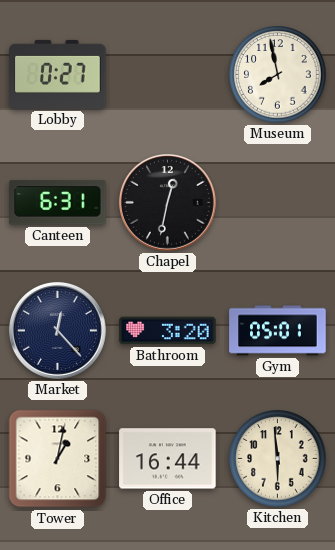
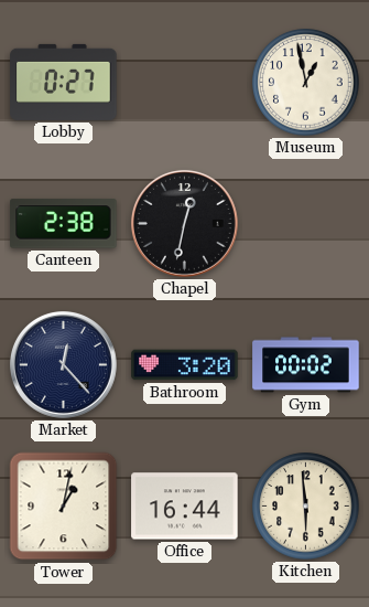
Museum: 7:58 -> 12:58 (306, 83)
Canteen: 6:31 -> 2:38 (64, 224)
Gym: 05:01 -> 00:02 (306, 365)
